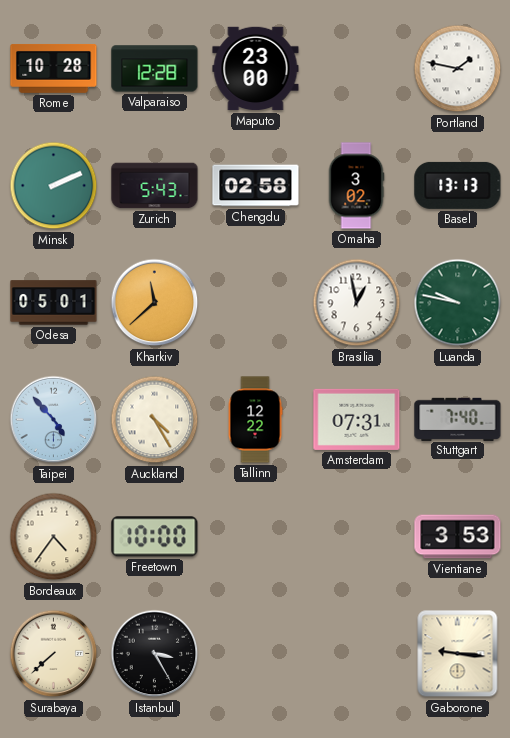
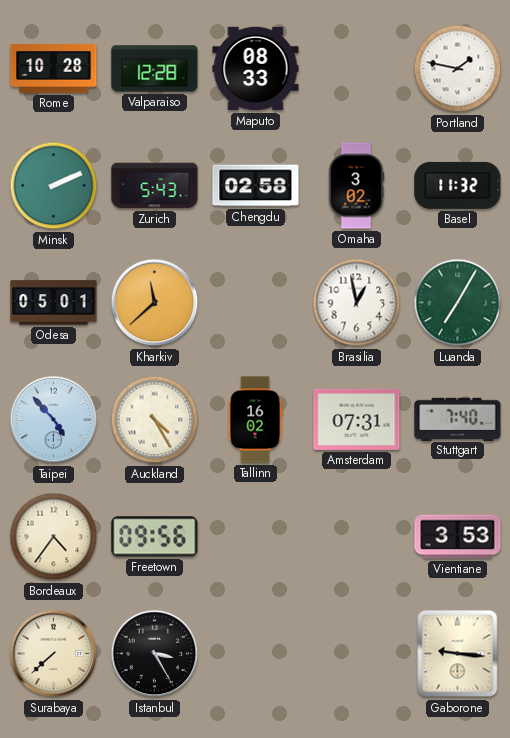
Maputo: 23:00 -> 08:33 (256, 69)
Basel: 13:13 -> 11:32 (458, 185)
Luanda: 9:47 -> 7:05 (458, 303)
Tallinn: 12:22 -> 16:02 (255, 420)
Freetown: 10:00 -> 09:56 (155, 537)
